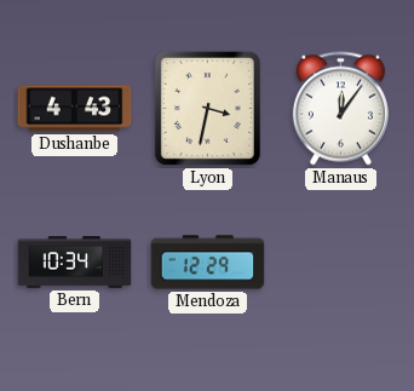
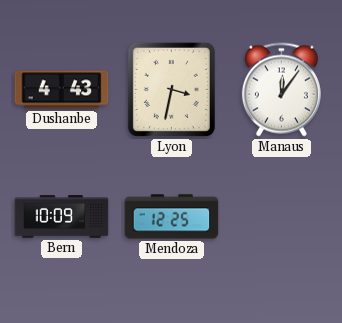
Bern: 10:34 -> 10:09 (62, 217)
Mendoza: 12:29 -> 12:25 (172, 217)
